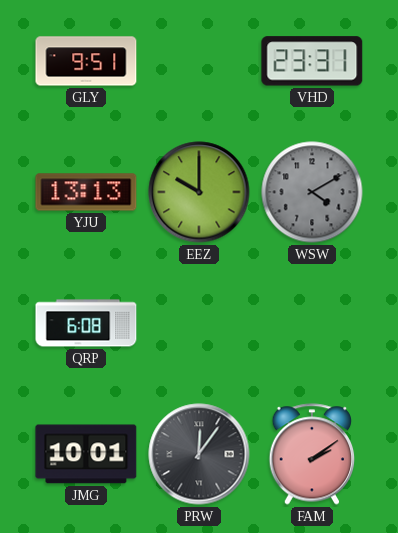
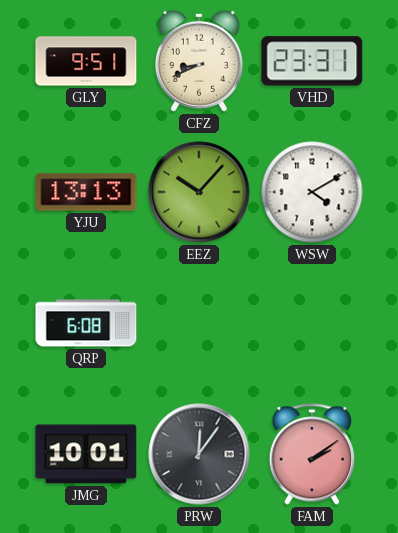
CFZ: none -> 8:41 (199, 61)
EEZ: 10:00 -> 10:07 (199, 192)
WSW dial: grey -> white (312, 192)
